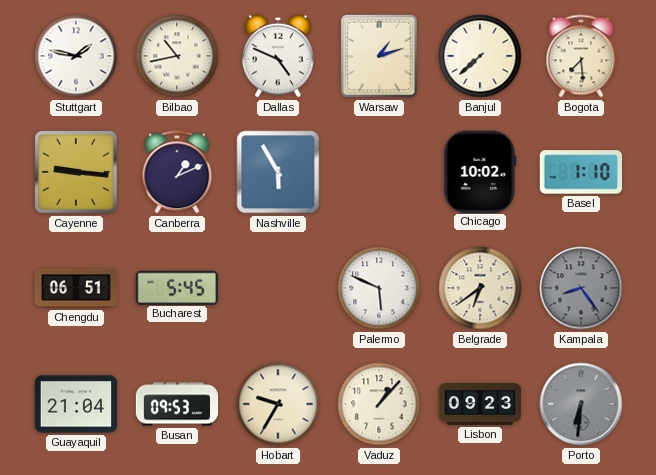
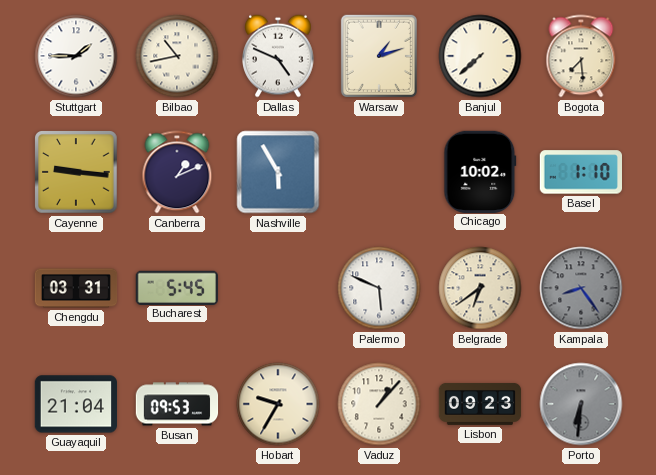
Stuttgart: 1:47 -> 1:45 (76, 56)
Chengdu: 06:51 -> 03:31 (76, 288)
